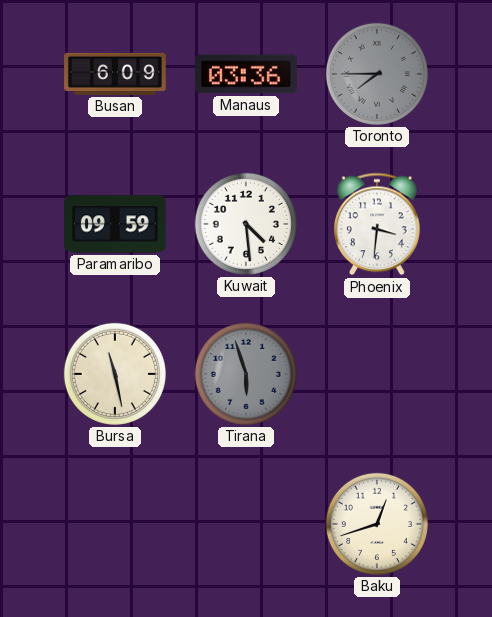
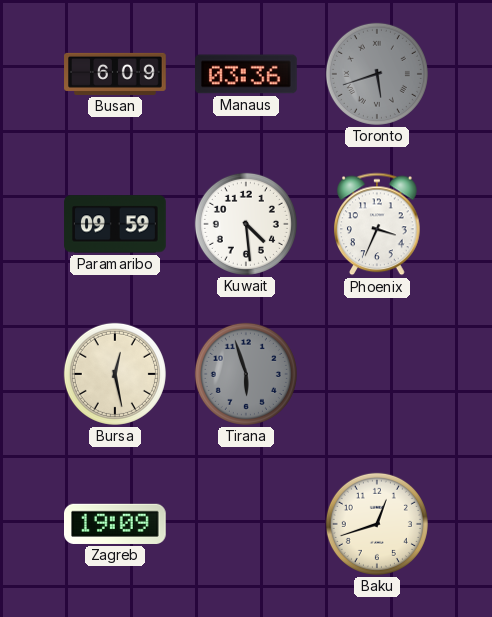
Toronto: 7:45 -> 5:42 (377, 74)
Phoenix: 3:31 -> 3:34 (378, 224)
Bursa: 11:28 -> 12:28 (115, 374)
Zagreb: none -> 19:09 (116, 524)
